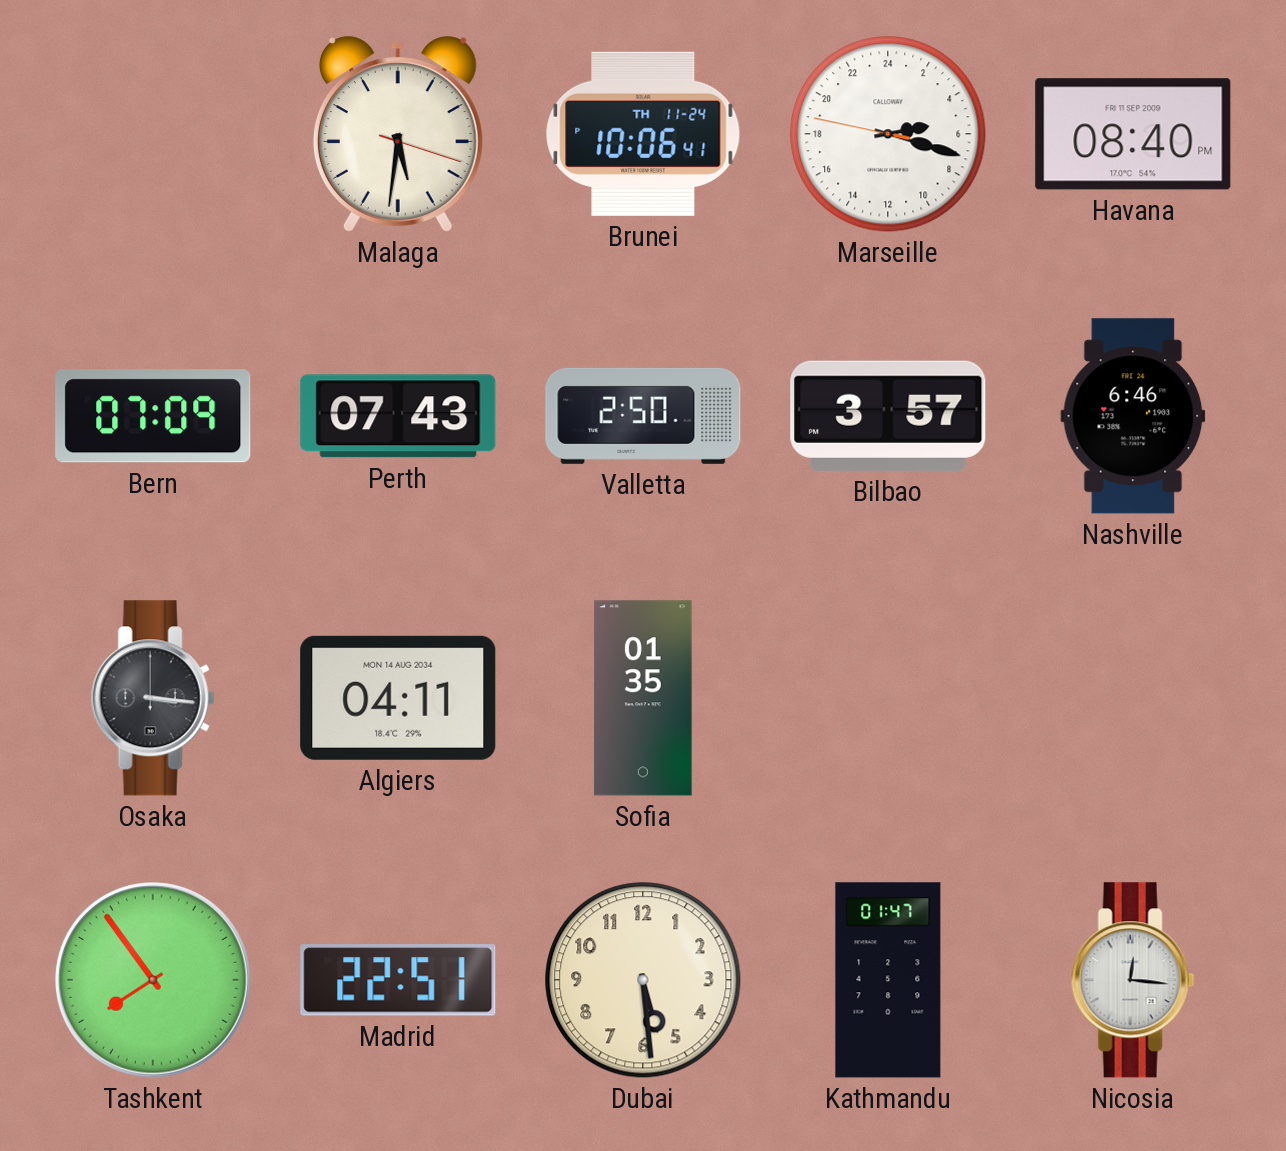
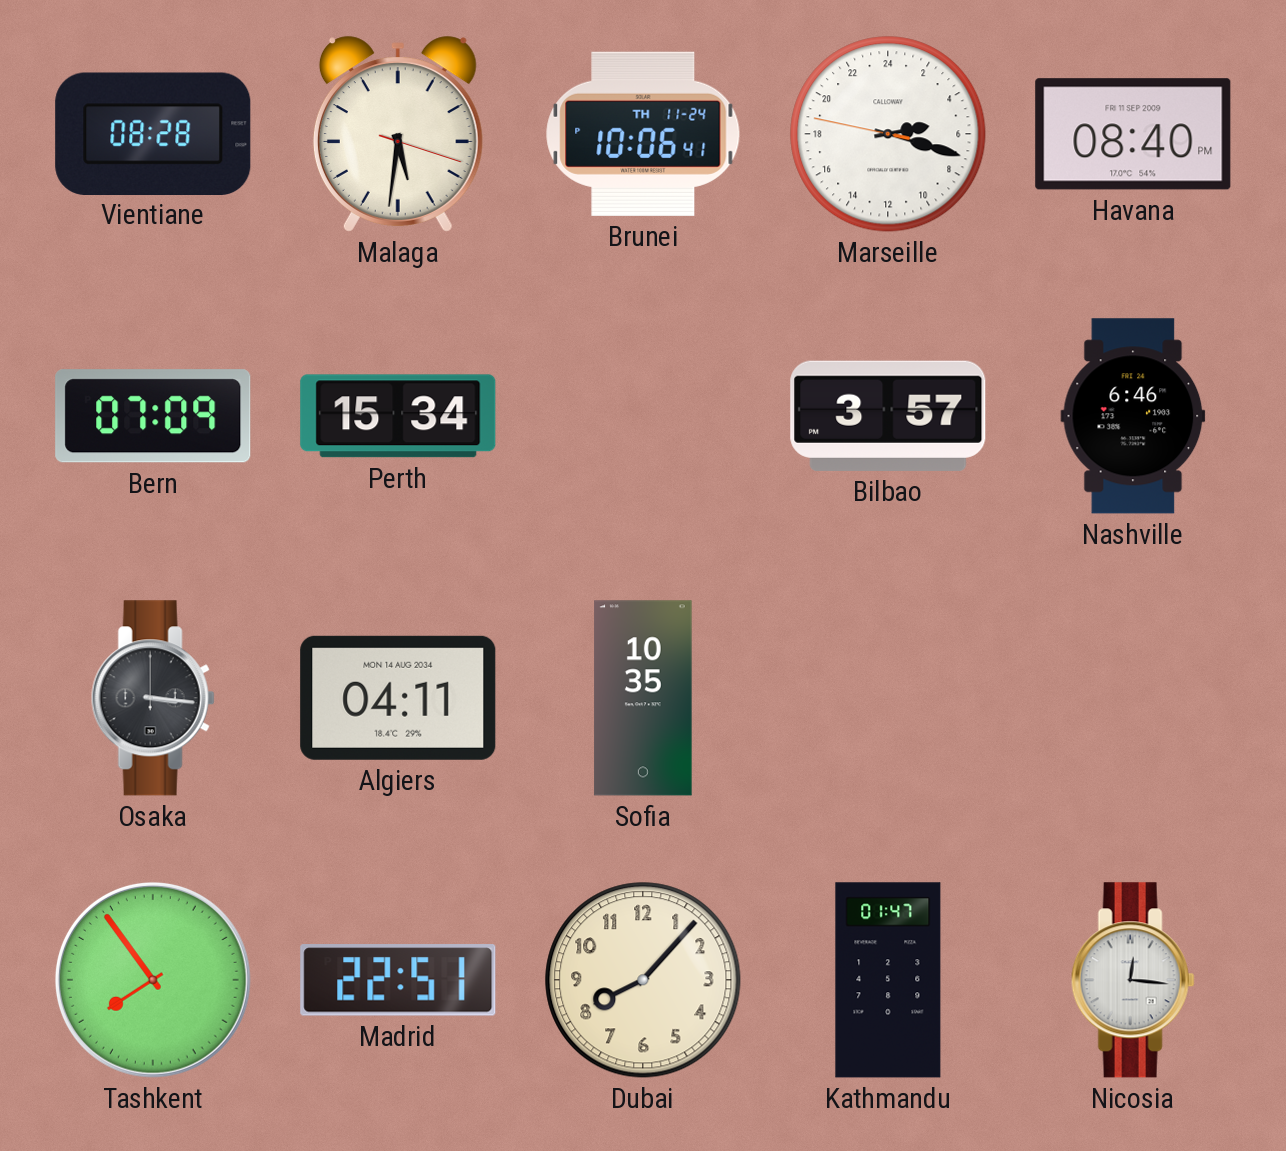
Vientiane: none -> 08:28 (153, 133)
Perth: 07:43 -> 15:34 (398, 416)
Valletta: 2:50 -> none (643, 416)
Sofia: 01:35 -> 10:35 (643, 698)
Dubai: 5:29 -> 8:07 (643, 980)
